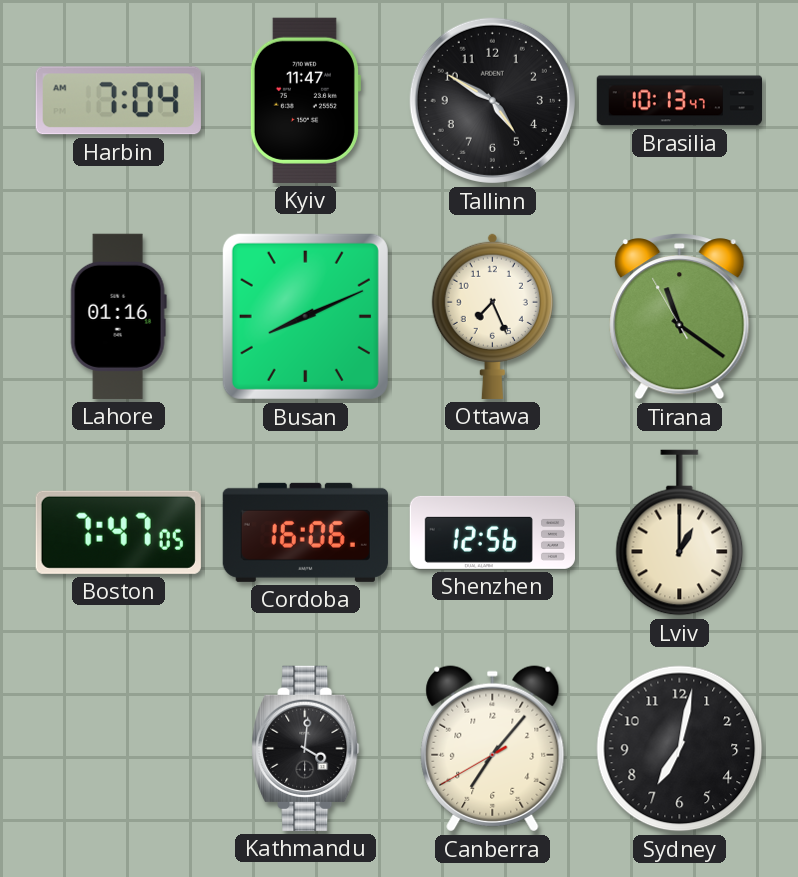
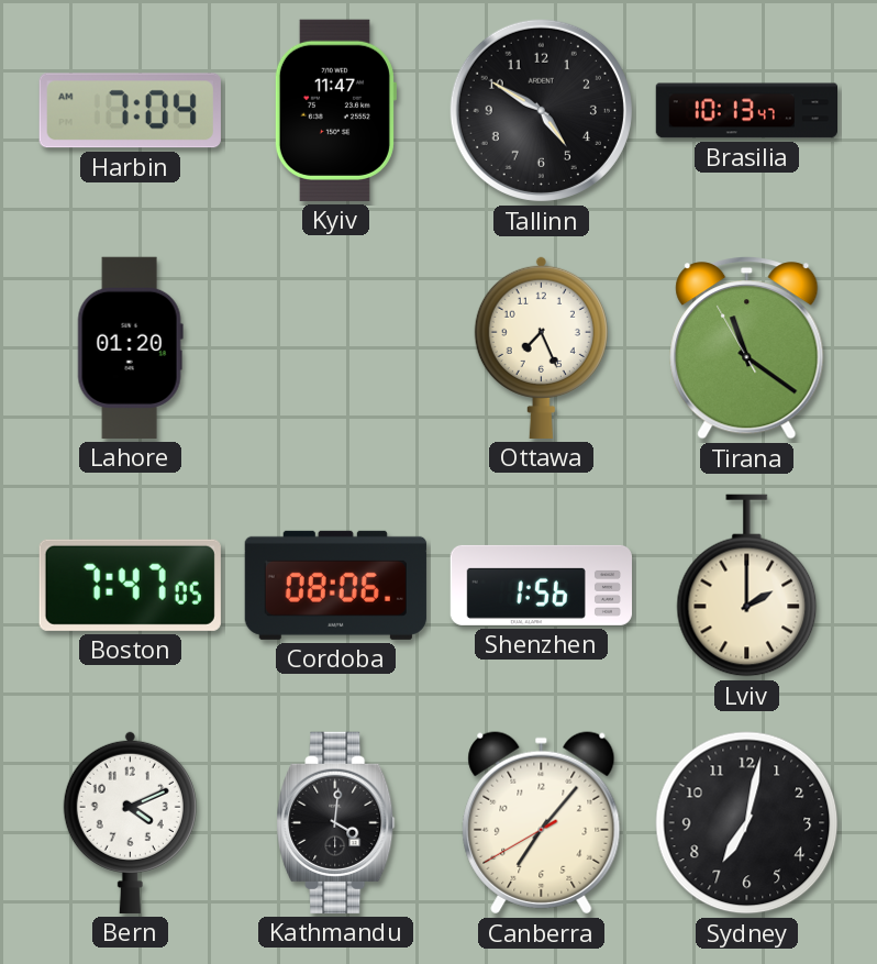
Lahore: 01:16 -> 01:20 (130, 347)
Busan: 8:11 -> none (305, 316)
Cordoba: 16:06 -> 08:06 (335, 585)
Shenzhen: 12:56 -> 1:56 (541, 585)
Lviv: 1:00 -> 2:00 (747, 586)
Bern: none -> 4:11 (130, 822)
